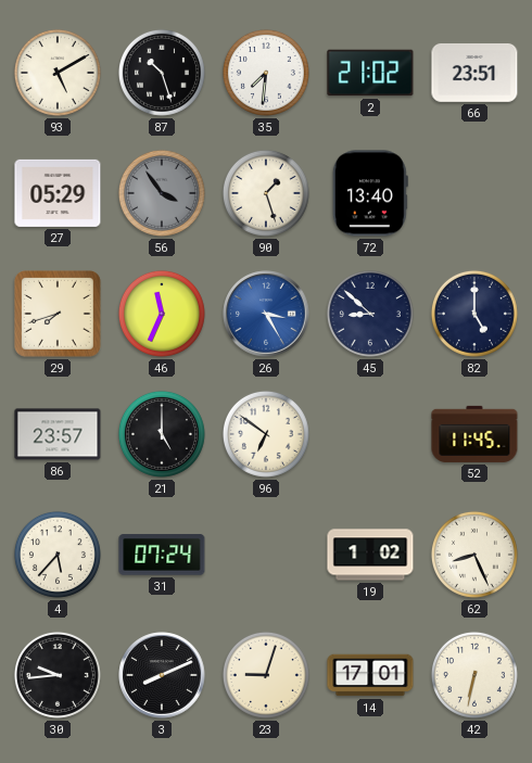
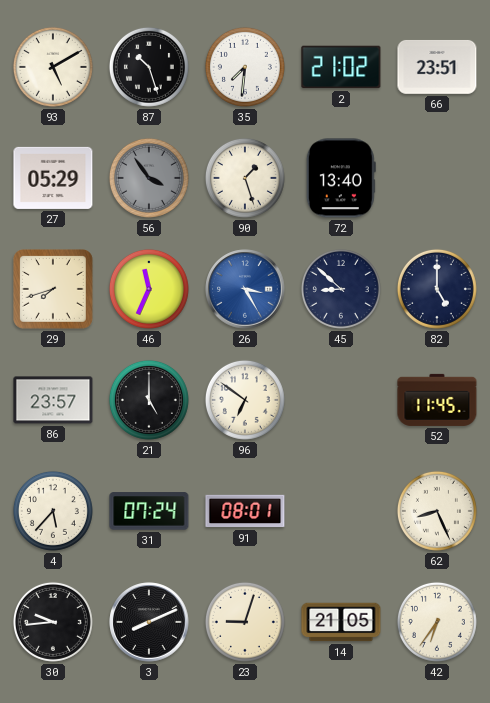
91: none -> 08:01 (245, 511)
19: 1:02 -> none (370, 555)
14: 17:01 -> 21:05 (341, 622)
42: 6:32 -> 6:36 (437, 622)
